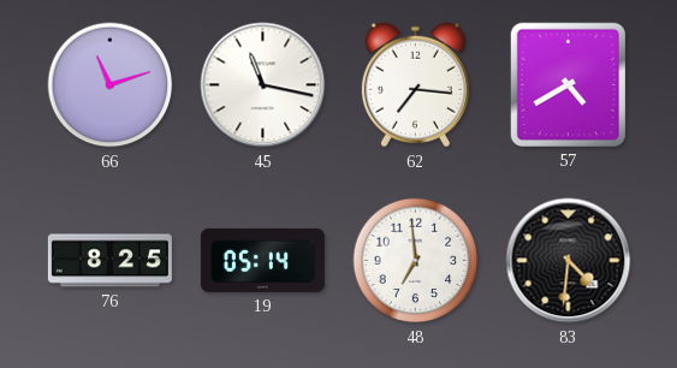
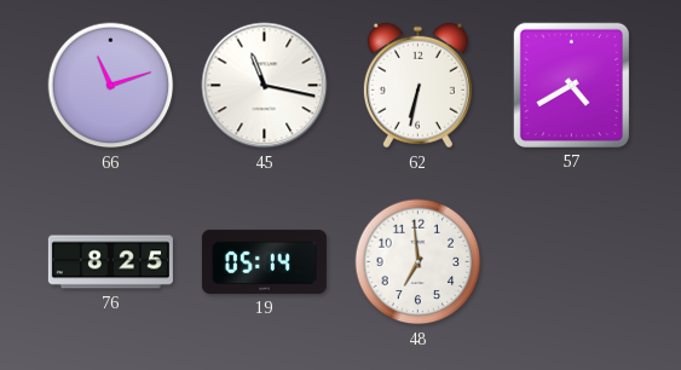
62: 7:16 -> 6:32 (417, 86)
83: 4:31 -> none (569, 261)
